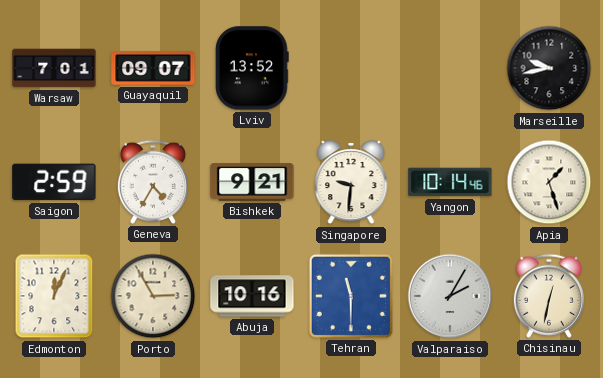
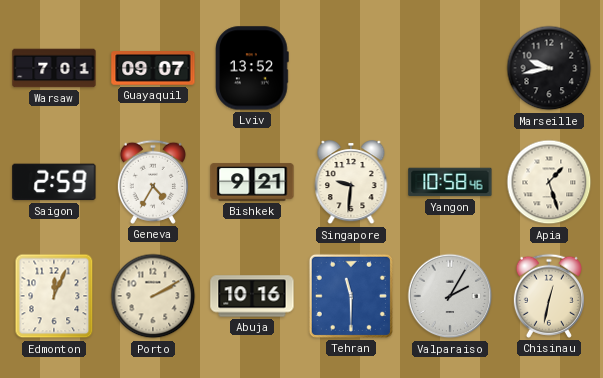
Yangon: 10:14 -> 10:58 (450, 182)
Porto: 2:55 -> 2:10 (153, 296)
